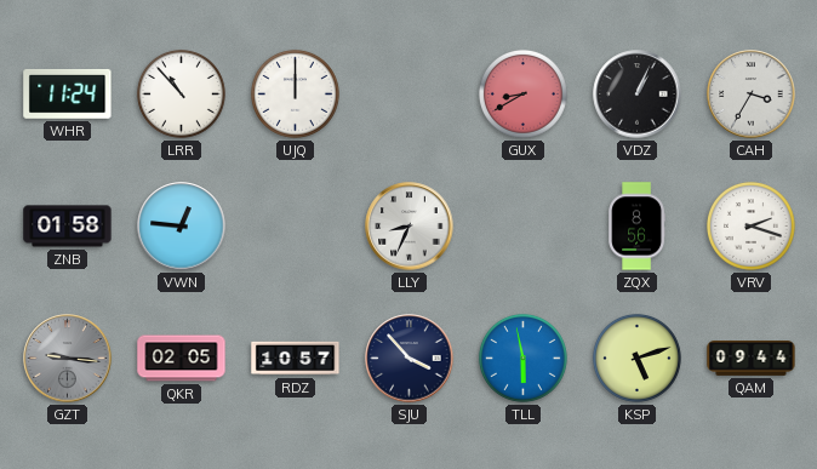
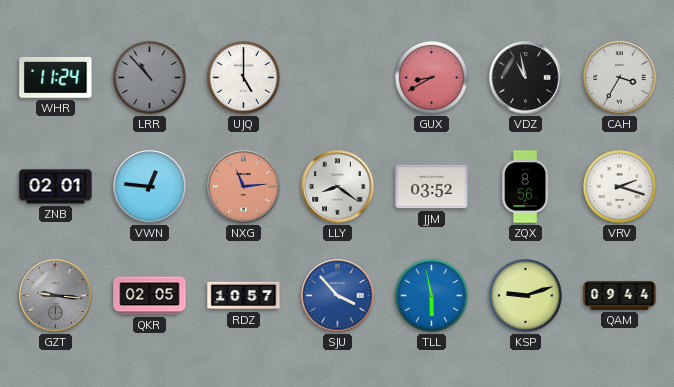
LRR dial: white -> grey (149, 77)
UJQ: 12:00 -> 5:00 (243, 77)
VDZ: 1:04 -> 10:58 (526, 78)
ZNB: 01:58 -> 02:01 (56, 187)
NXG: none -> 11:14 (244, 187)
LLY: 8:34 -> 8:21 (338, 187)
JJM: none -> 03:52 (432, 187)
SJU dial: navy -> blue (338, 296)
KSP: 5:12 -> 9:12 (525, 295)
